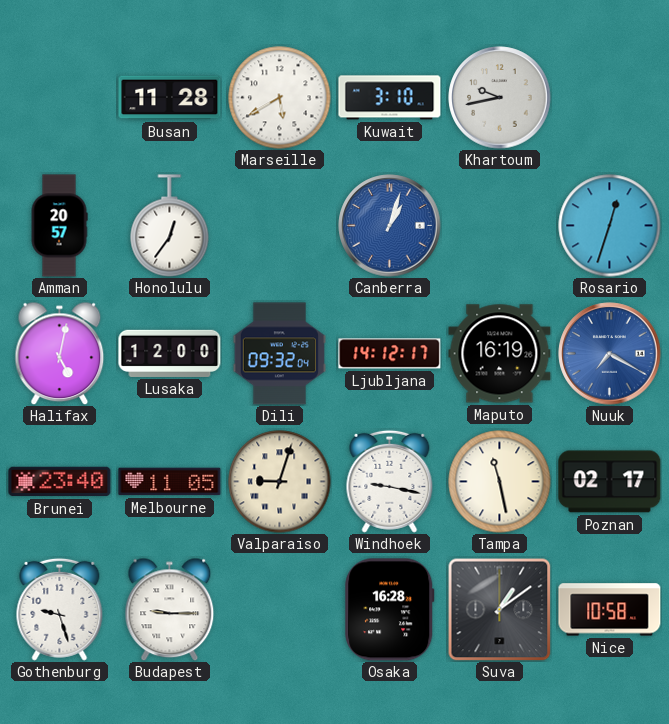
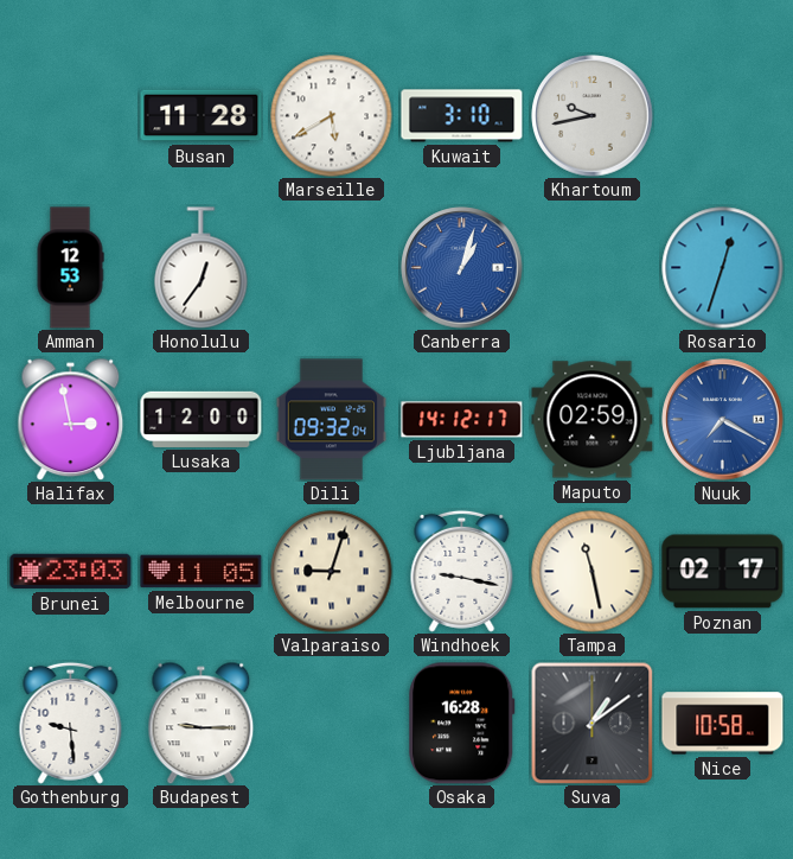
Amman: 20:57 -> 12:53 (70, 268)
Halifax: 5:02 -> 2:58 (71, 419)
Maputo: 16:19 -> 02:59 (593, 420)
Brunei: 23:40 -> 23:03 (71, 572)
Gothenburg: 9:27 -> 9:29 (71, 723)
